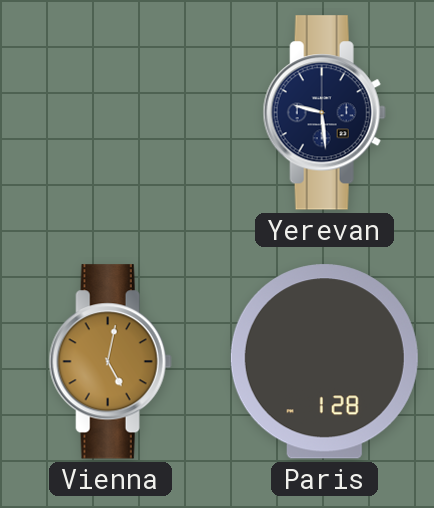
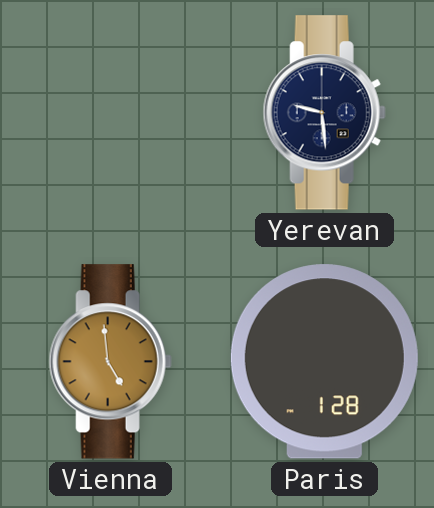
Vienna: 5:02 -> 4:59 (110, 362)
